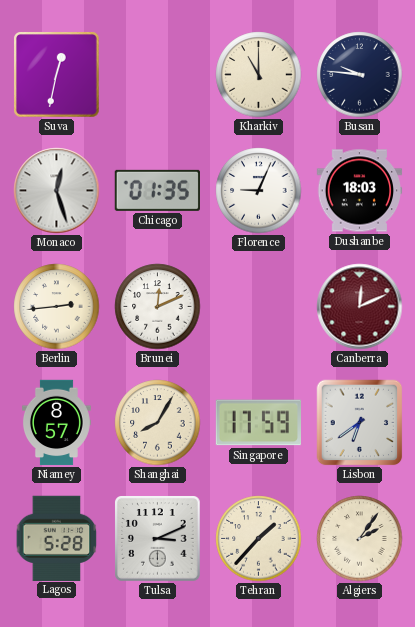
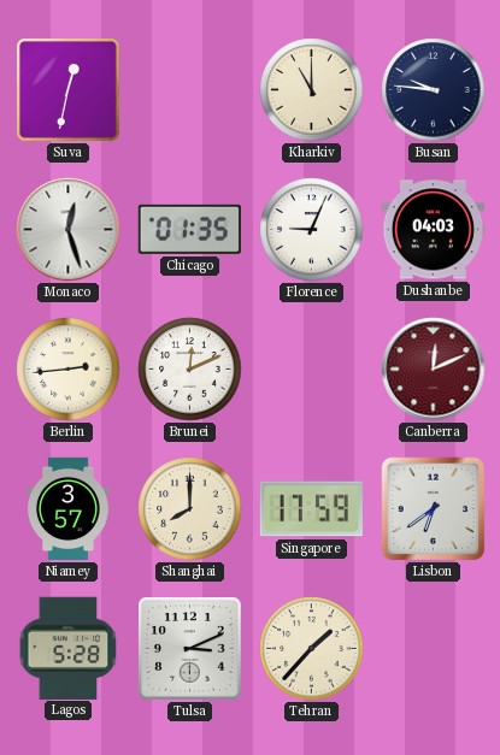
Dushanbe: 18:03 -> 04:03 (434, 230)
Niamey: 8:57 -> 3:57 (67, 509)
Shanghai: 8:05 -> 8:00 (190, 509)
Algiers: 2:06 -> none (360, 539)
